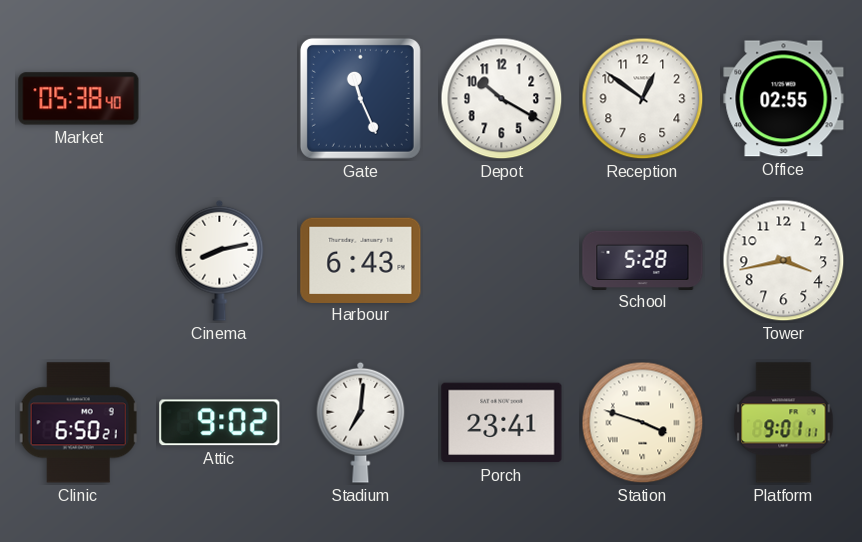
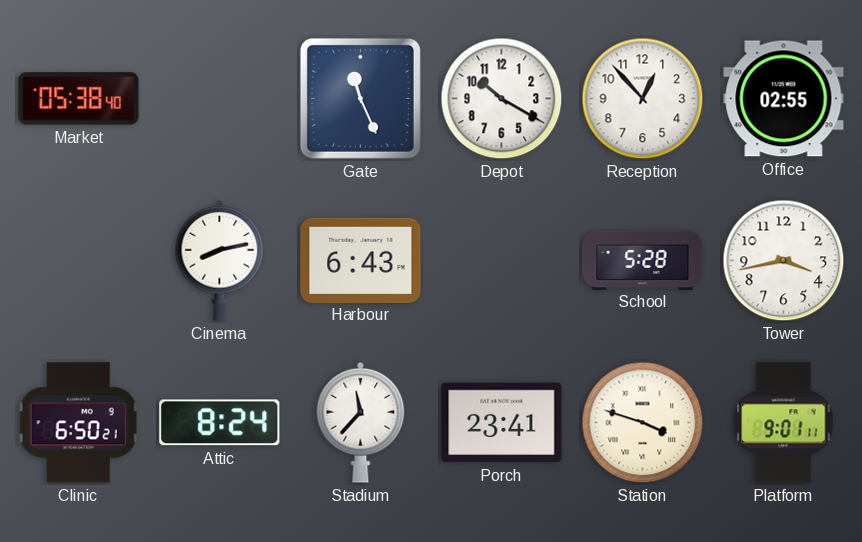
Reception: 12:51 -> 12:53 (643, 99)
Attic: 9:02 -> 8:24 (220, 423)
Stadium: 7:01 -> 11:37 (361, 422)
